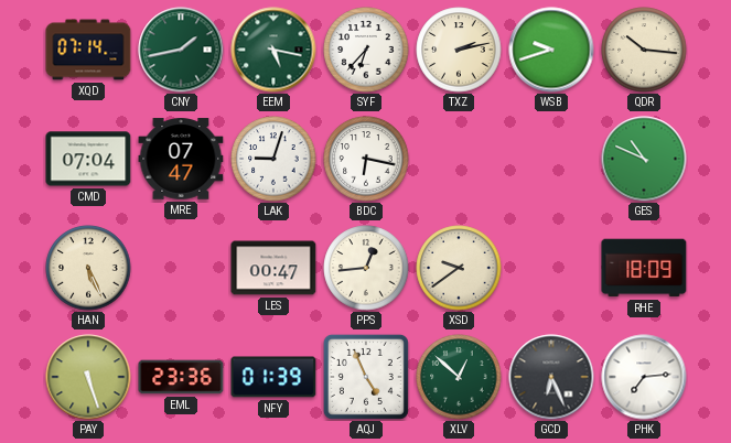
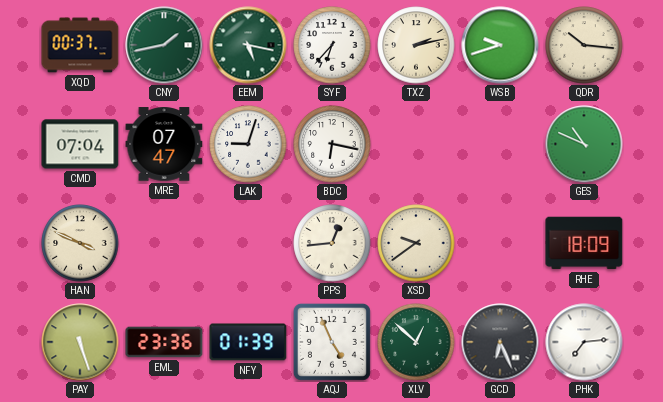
XQD: 07:14 -> 00:37 (80, 45)
HAN: 5:26 -> 3:49 (80, 243)
LES: 00:47 -> none (273, 268)
